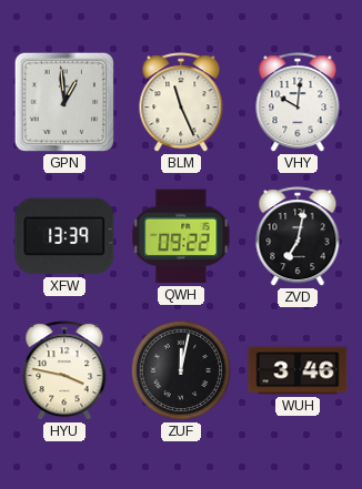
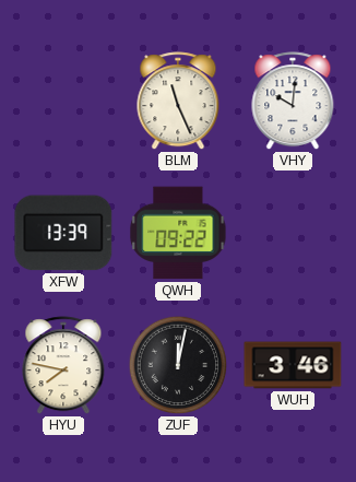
GPN: 12:59 -> none (64, 102)
ZVD: 7:02 -> none (298, 237)
HYU: 3:47 -> 7:47 (63, 366)
